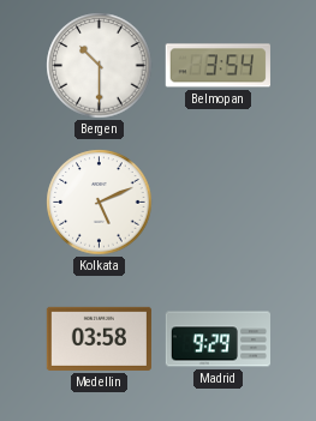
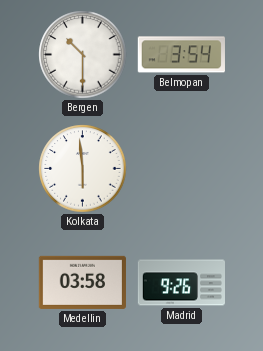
Kolkata: 5:11 -> 5:59 (83, 169)
Madrid: 9:29 -> 9:26 (181, 283)
